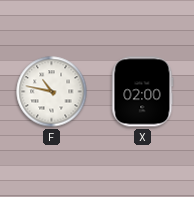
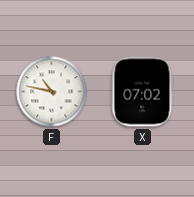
X: 02:00 -> 07:02 (143, 92)
